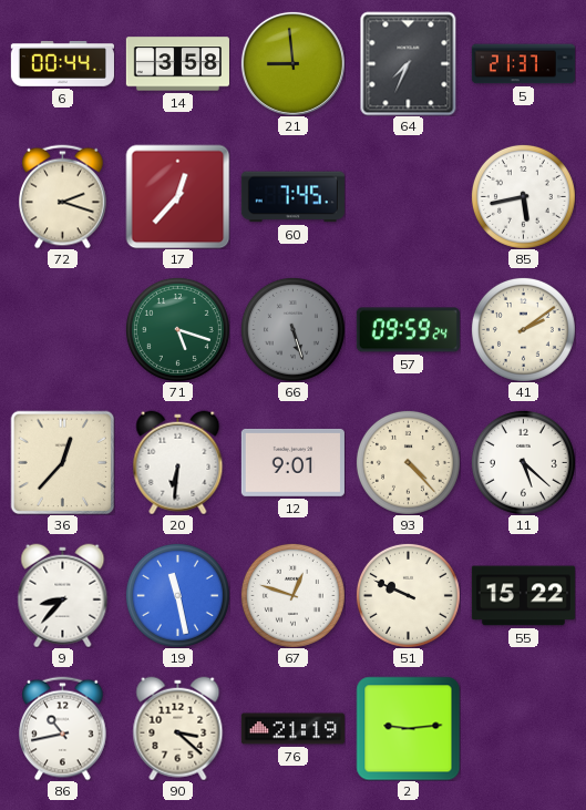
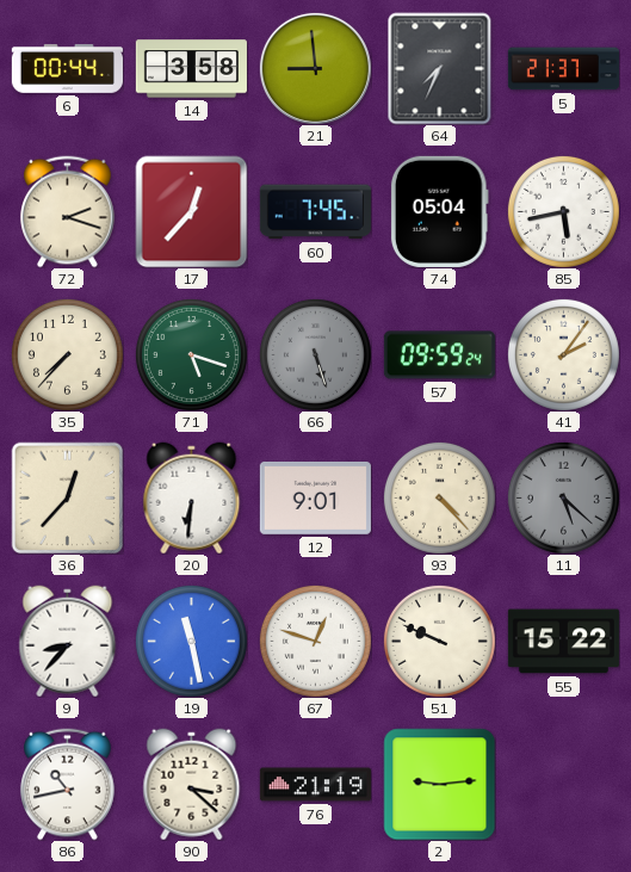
74: none -> 05:04 (439, 211)
35: none -> 7:37 (67, 354)
41: 2:09 -> 2:06 (563, 354)
11 dial: white -> grey (563, 497)
